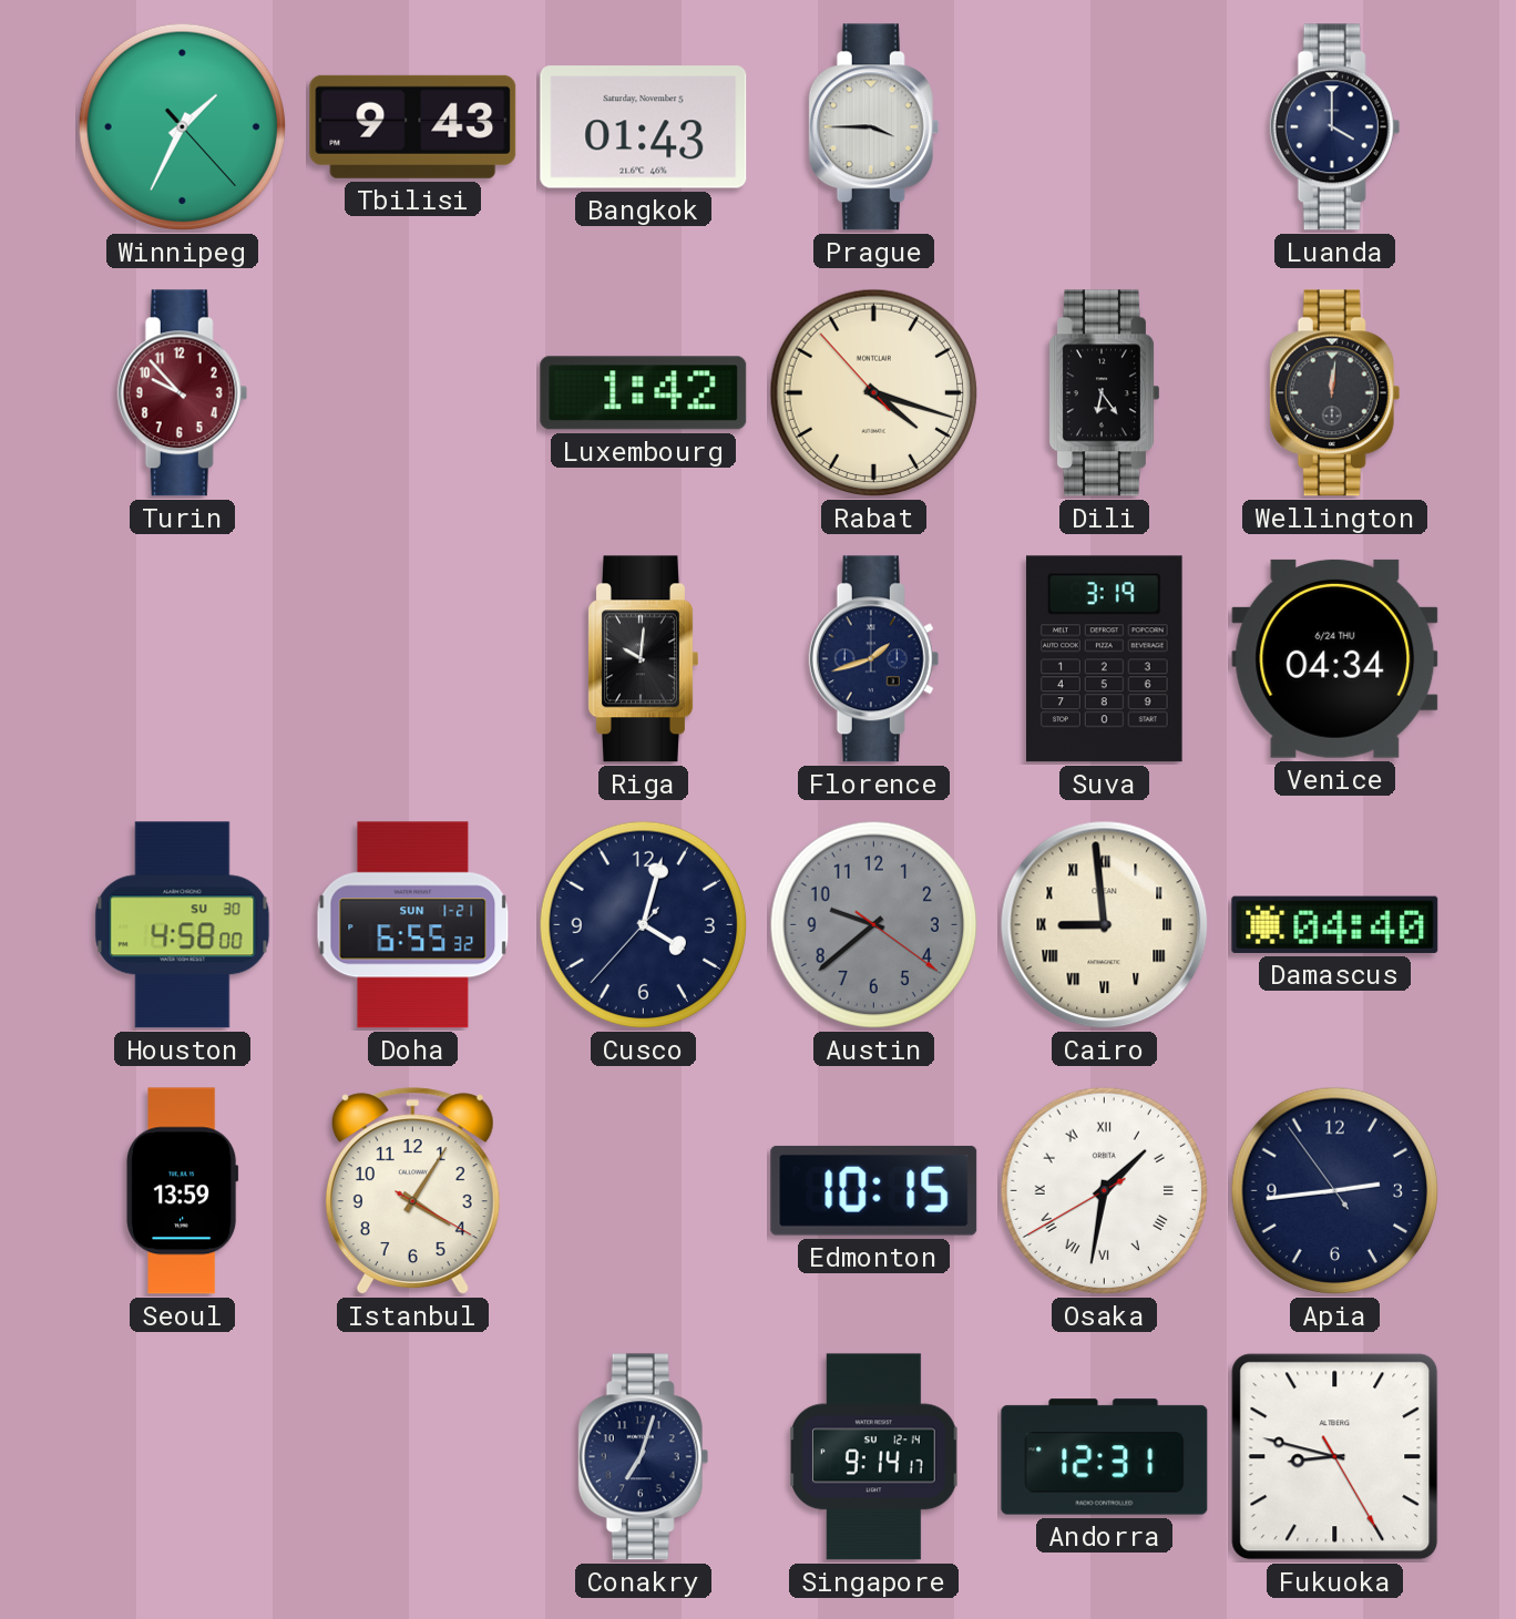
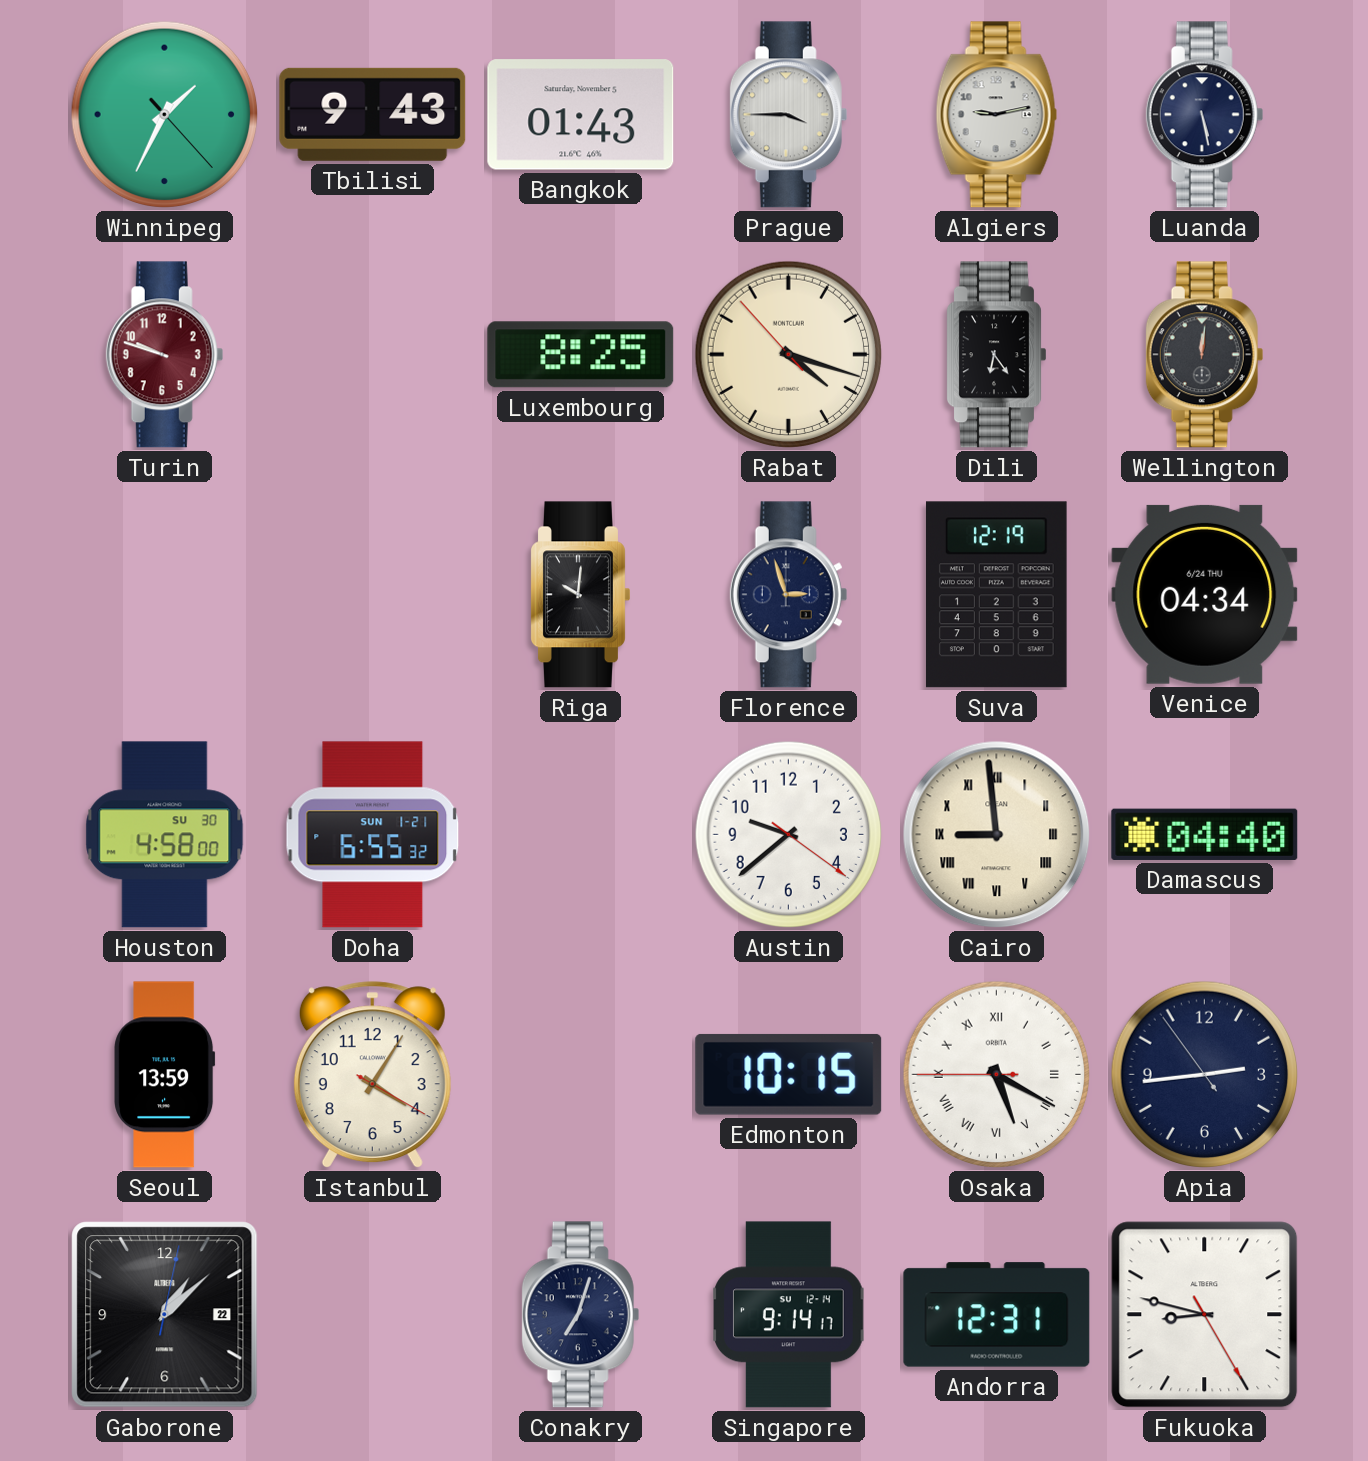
Algiers: none -> 9:13 (997, 115)
Luanda: 4:00 -> 5:28 (1205, 115)
Turin: 9:53 -> 9:48 (165, 355)
Luxembourg: 1:42 -> 8:25 (581, 355)
Florence: 1:42 -> 2:57 (789, 595)
Suva: 3:19 -> 12:19 (996, 595)
Cusco: 4:02 -> none (644, 925)
Austin dial: grey -> white (789, 835)
Osaka: 1:31 -> 5:19 (997, 1075)
Gaborone: none -> 1:08 (165, 1315)
